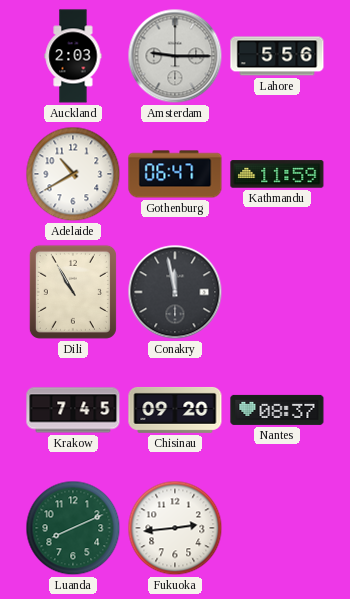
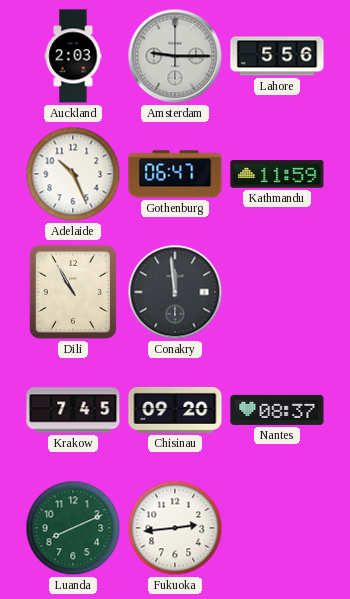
Adelaide: 10:40 -> 10:26 (73, 174)
Conakry: 11:58 -> 11:59 (175, 292)
